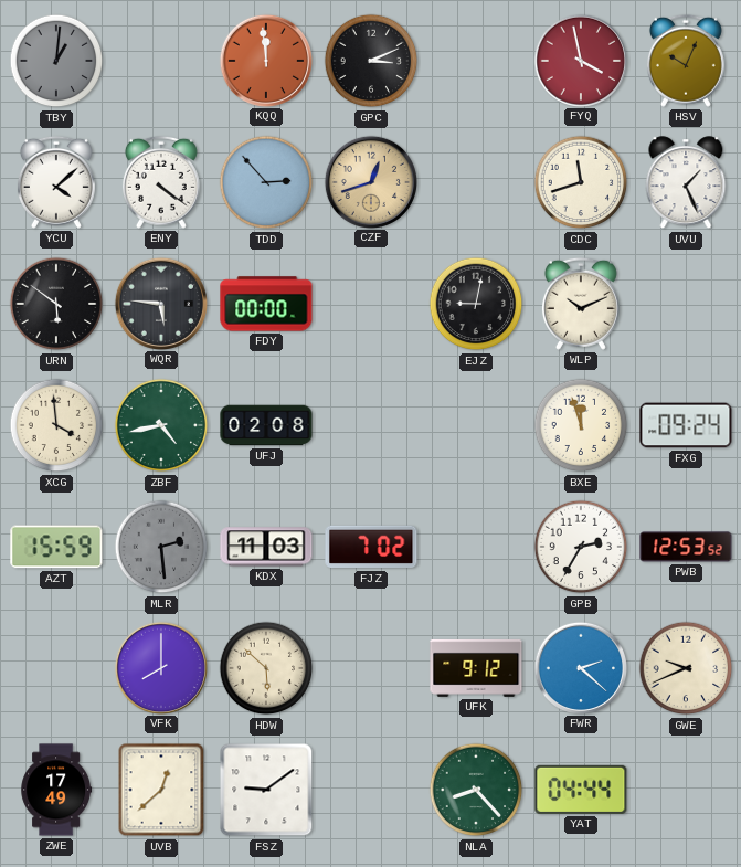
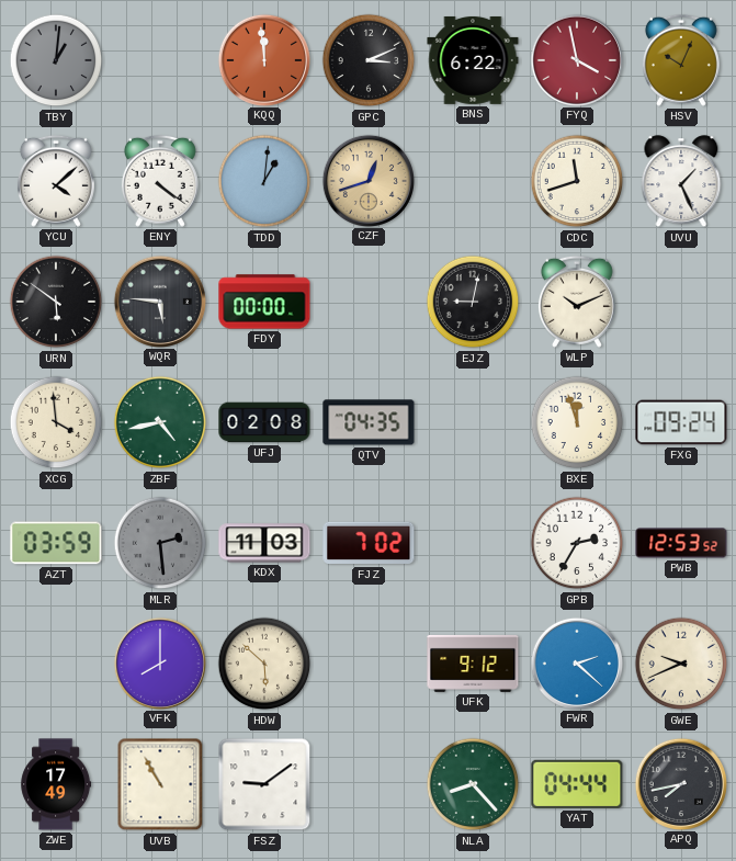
BNS: none -> 6:22 (473, 60)
TDD: 2:53 -> 1:01 (264, 181)
QTV: none -> 04:35 (369, 422)
AZT: 15:59 -> 03:59 (56, 543)
UVB: 12:38 -> 10:55 (160, 784)
APQ: none -> 7:43 (680, 783)
